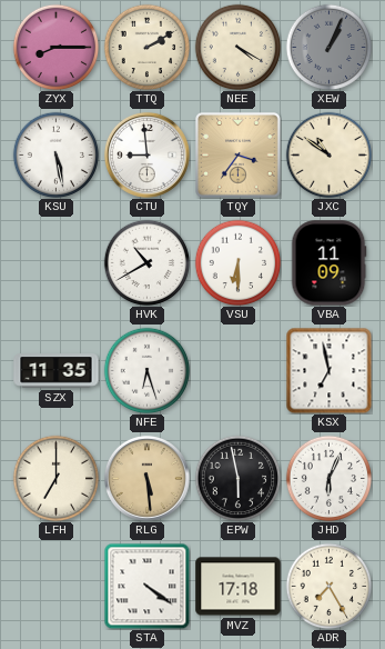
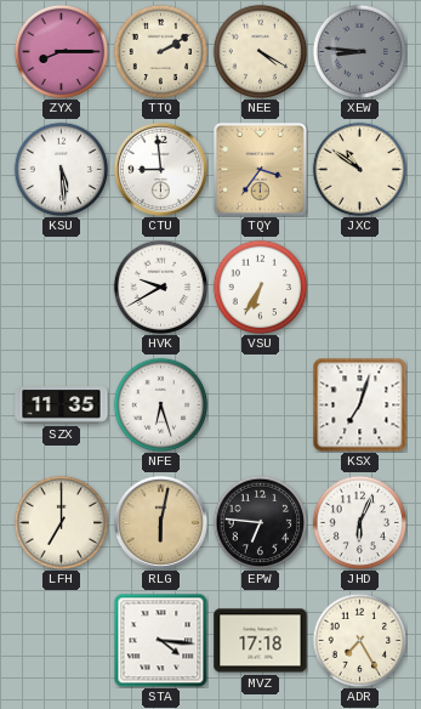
XEW: 1:04 -> 8:46 (359, 51)
KSU: 5:28 -> 5:29 (61, 169)
HVK: 10:40 -> 9:40 (160, 287)
VSU: 6:30 -> 6:35 (260, 287)
VBA: 11:09 -> none (328, 263)
KSX: 6:58 -> 7:03 (359, 404)
RLG: 5:29 -> 6:02 (160, 522)
EPW: 5:58 -> 6:46 (260, 522)
STA: 4:21 -> 4:16 (160, 640)
